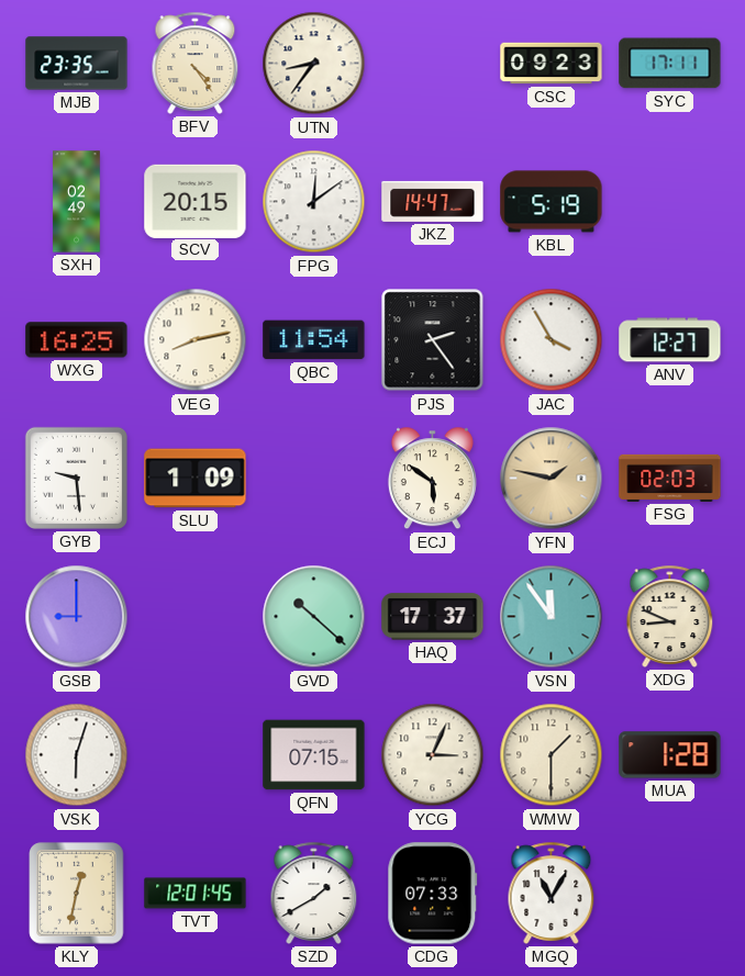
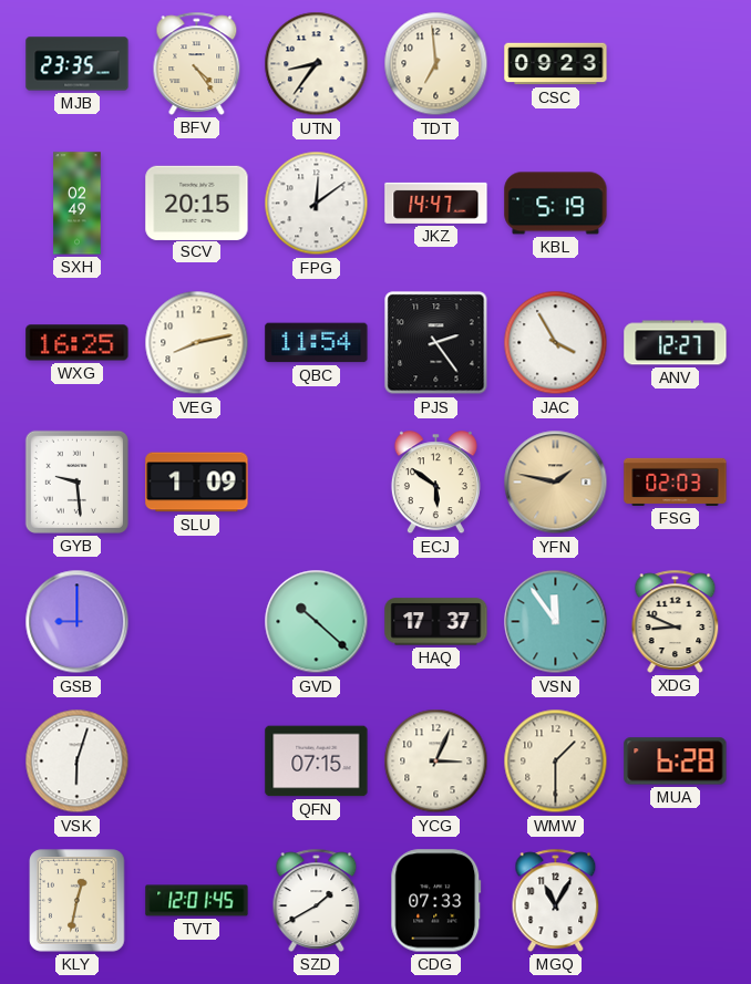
TDT: none -> 6:59 (436, 64)
SYC: 17:11 -> none (670, 64)
MUA: 1:28 -> 6:28 (676, 762)
